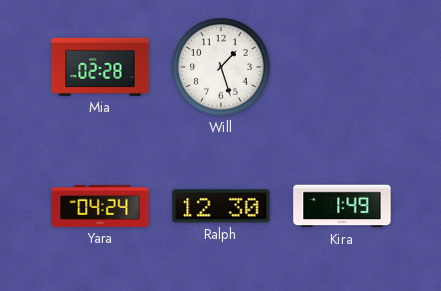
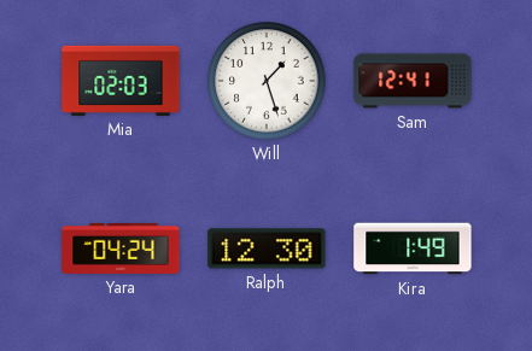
Mia: 02:28 -> 02:03 (121, 81)
Sam: none -> 12:41 (413, 81)
